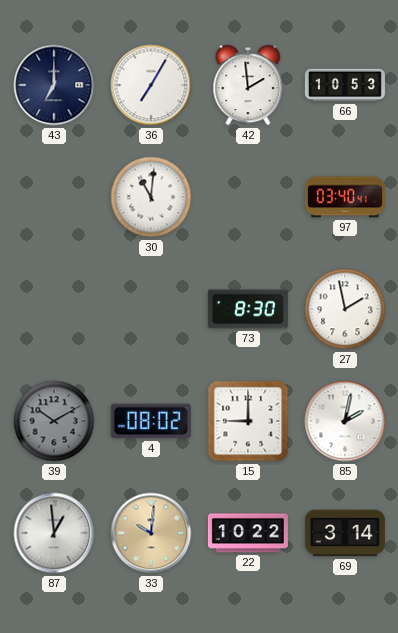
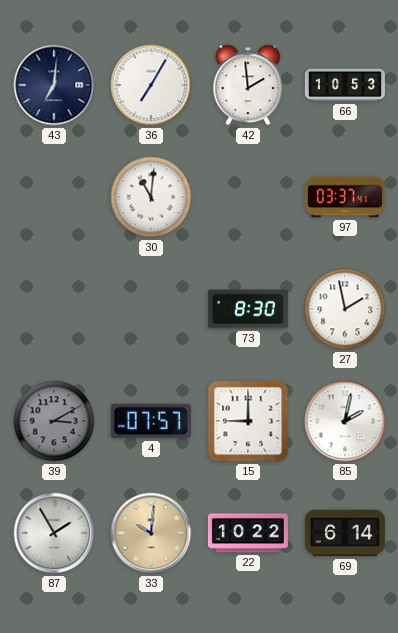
43: 7:00 -> 7:01 (54, 85)
97: 03:40 -> 03:37 (345, 197)
39: 10:10 -> 3:10 (54, 421)
4: 08:02 -> 07:57 (151, 421)
87: 12:59 -> 1:55 (54, 533)
69: 3:14 -> 6:14 (345, 533)
